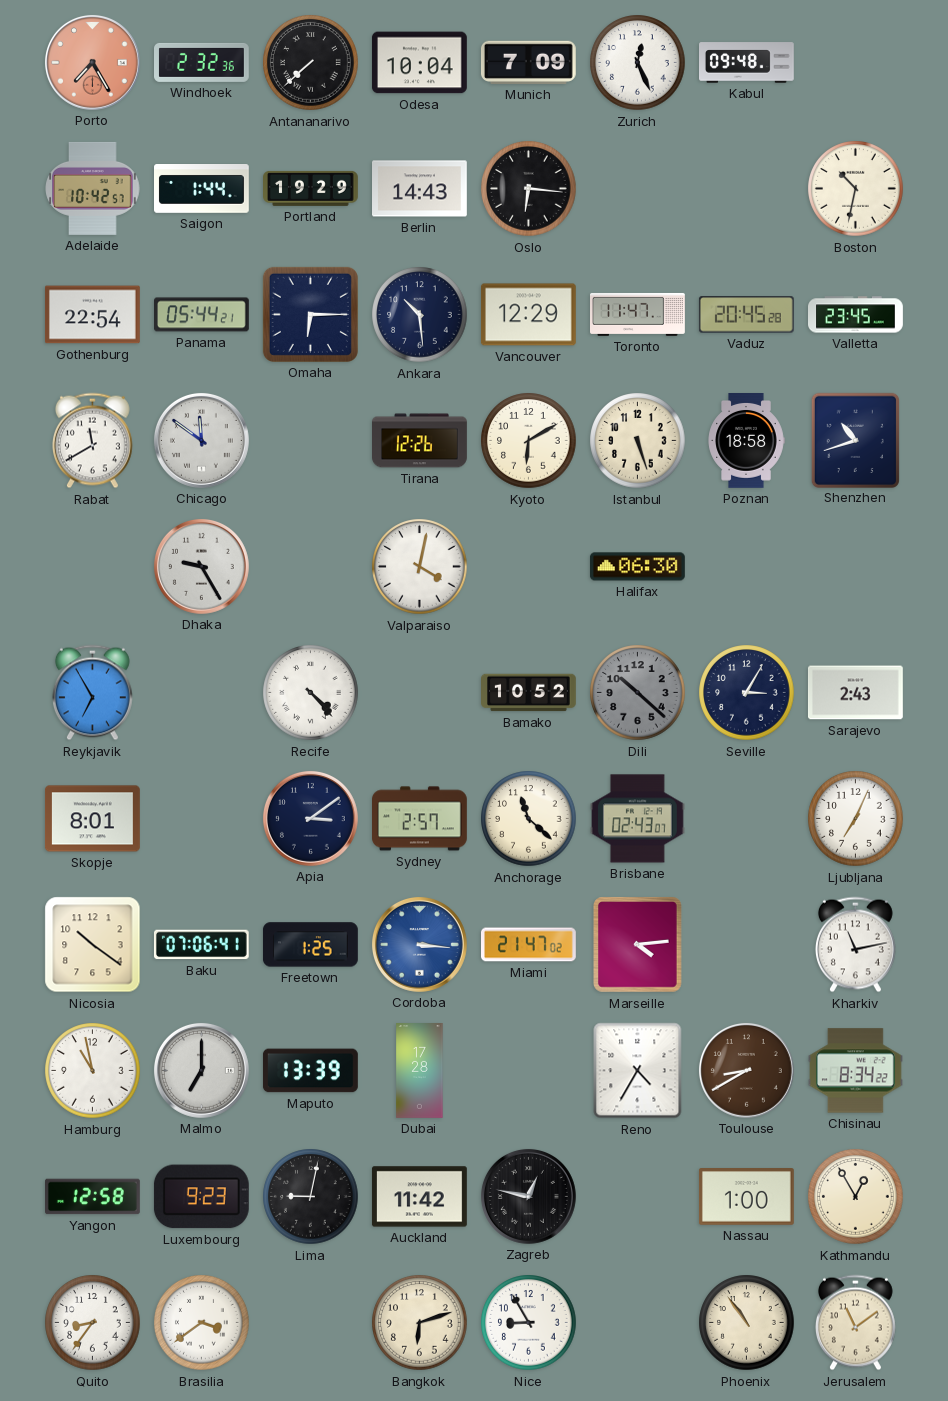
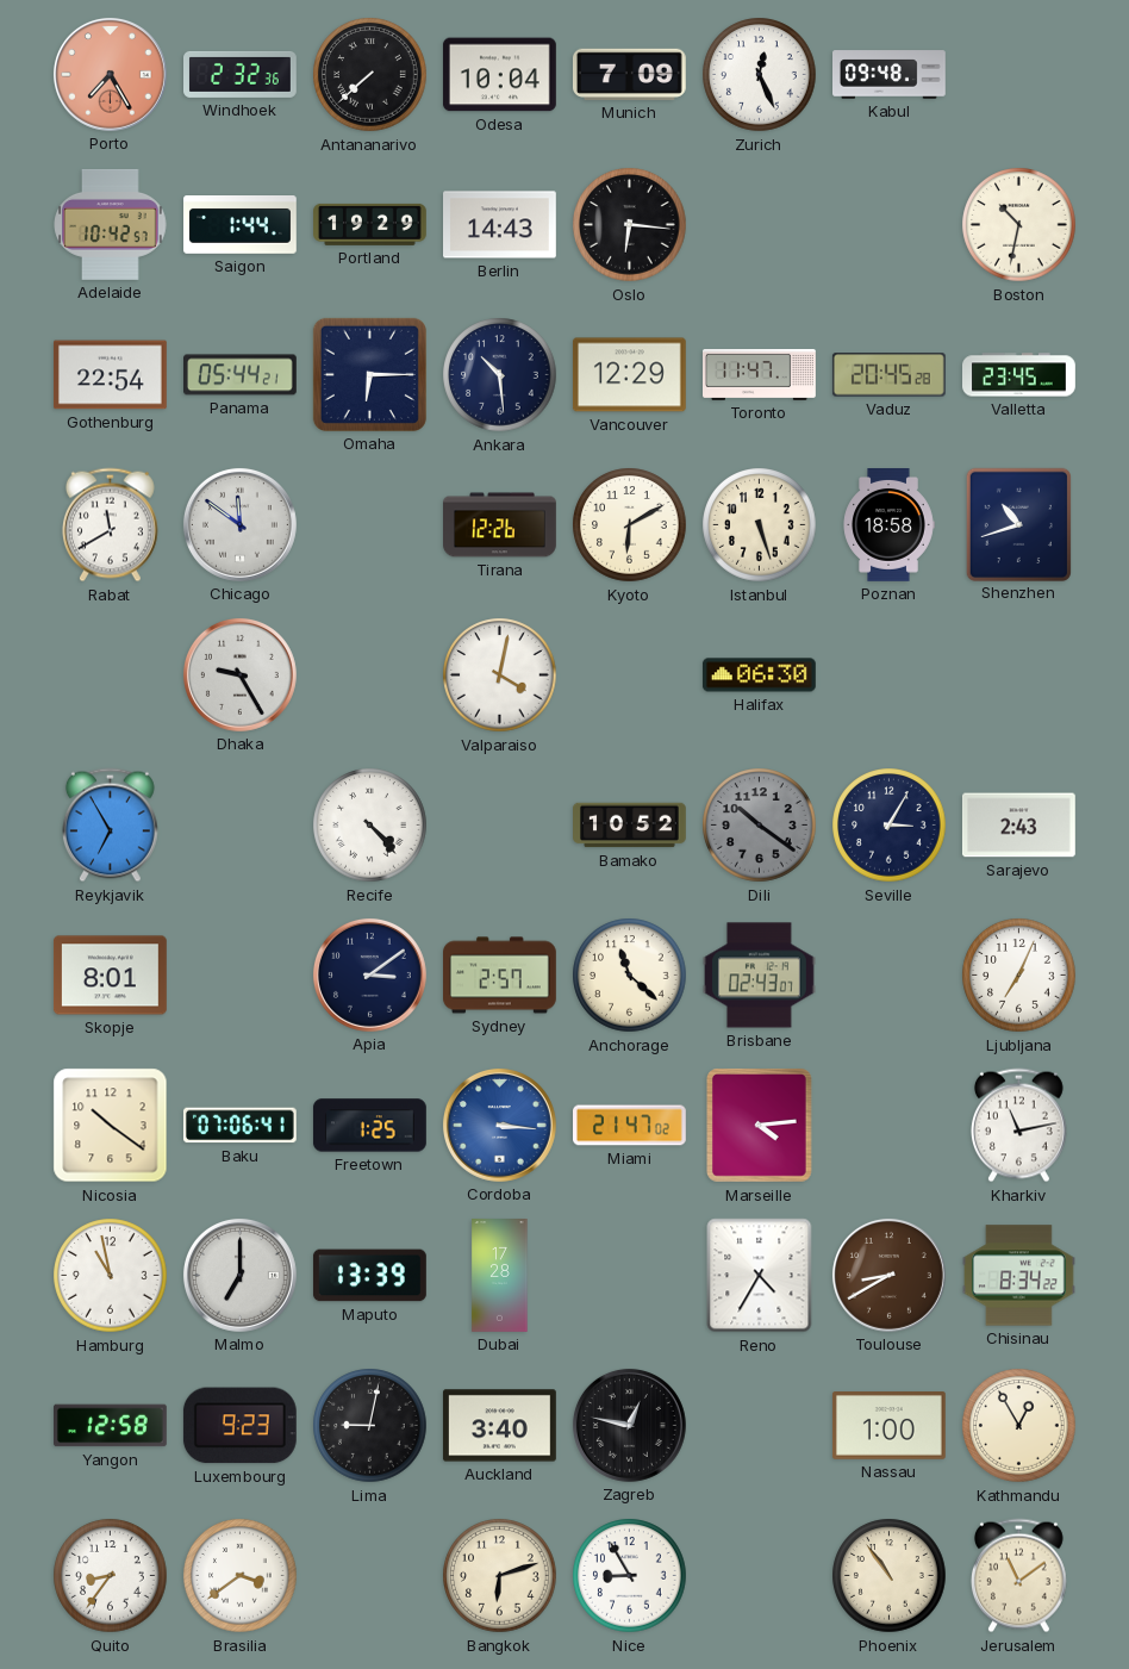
Dili: 10:22 -> 10:21 (760, 826)
Auckland: 11:42 -> 3:40 (500, 1426)
